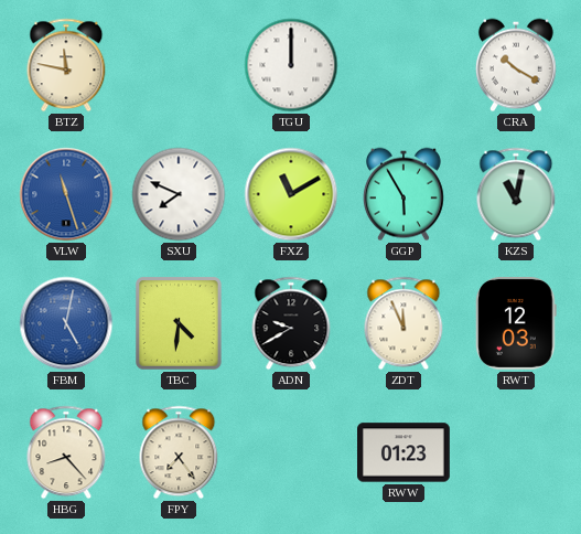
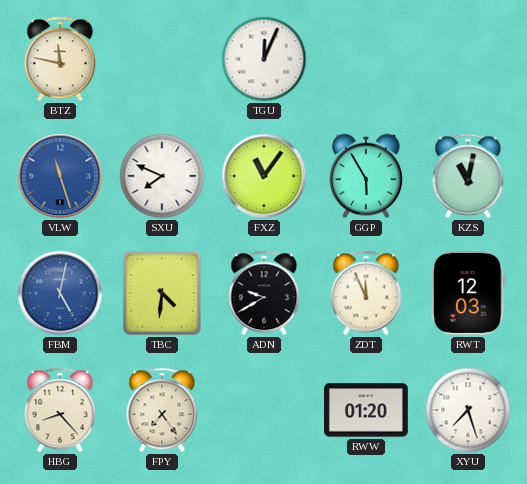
TGU: 12:00 -> 12:04 (264, 59)
CRA: 10:20 -> none (516, 65)
FXZ: 11:10 -> 11:06 (264, 176)
RWW: 01:23 -> 01:20 (367, 410)
XYU: none -> 7:27 (468, 410)
